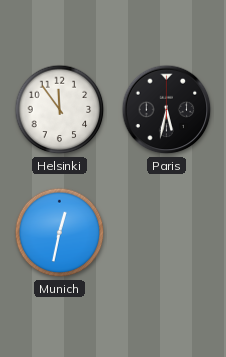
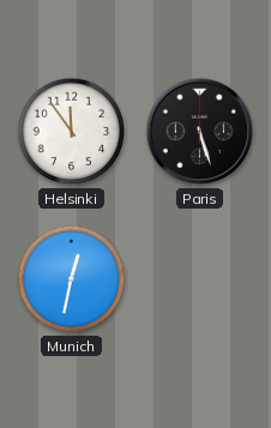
Paris: 5:32 -> 5:27 (200, 132)
